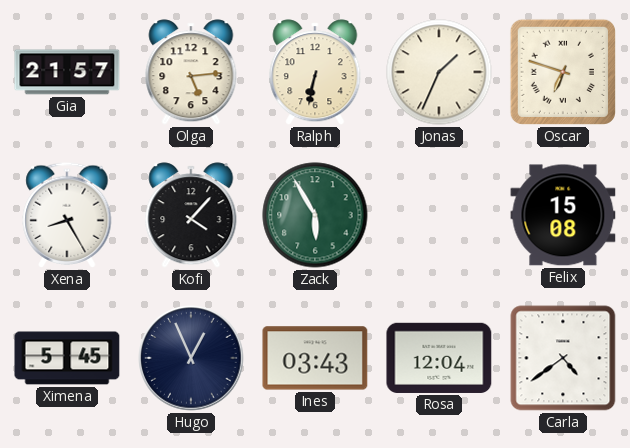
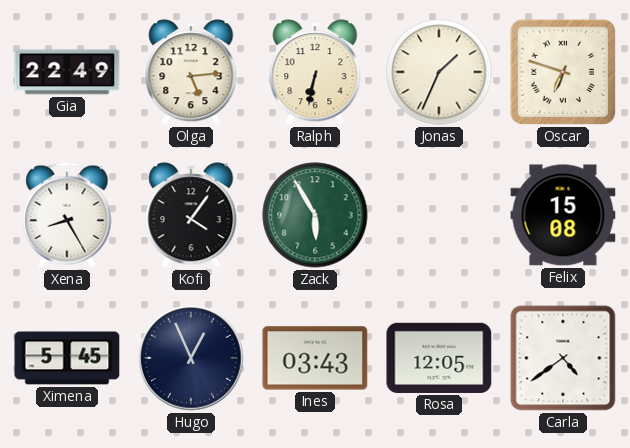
Gia: 21:57 -> 22:49 (67, 72)
Kofi: 4:07 -> 4:06 (191, 215)
Rosa: 12:04 -> 12:05 (439, 358)
